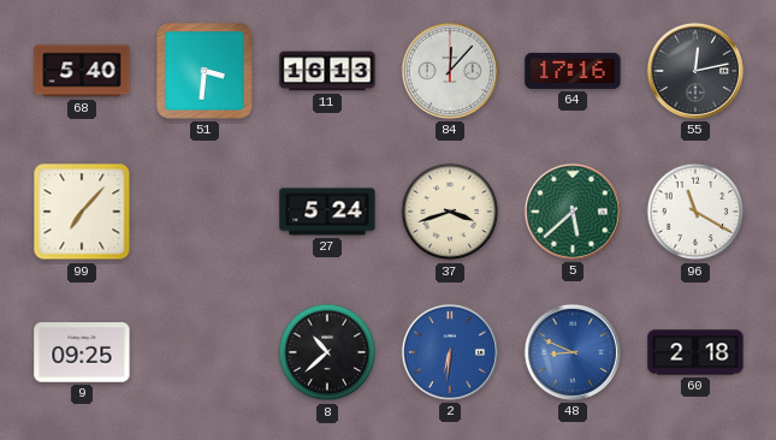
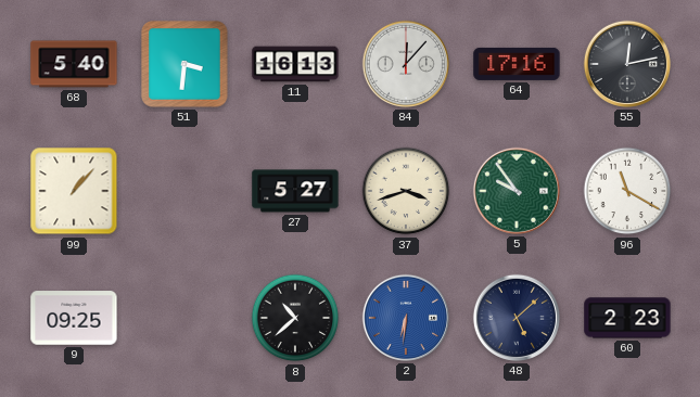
99: 7:07 -> 1:07 (74, 191)
27: 5:24 -> 5:27 (295, 191)
5: 5:38 -> 9:54 (517, 191)
48: 8:49 -> 5:08 (517, 318)
48 dial: blue -> navy (517, 318)
60: 2:18 -> 2:23 (627, 318)
